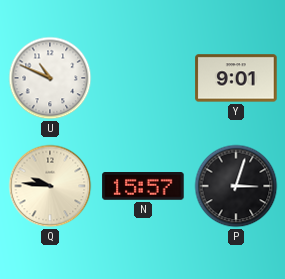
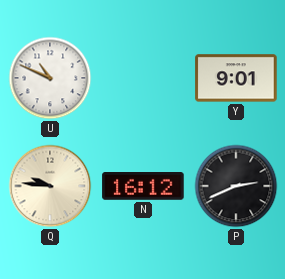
N: 15:57 -> 16:12 (143, 187)
P: 3:03 -> 2:41 (236, 186)
